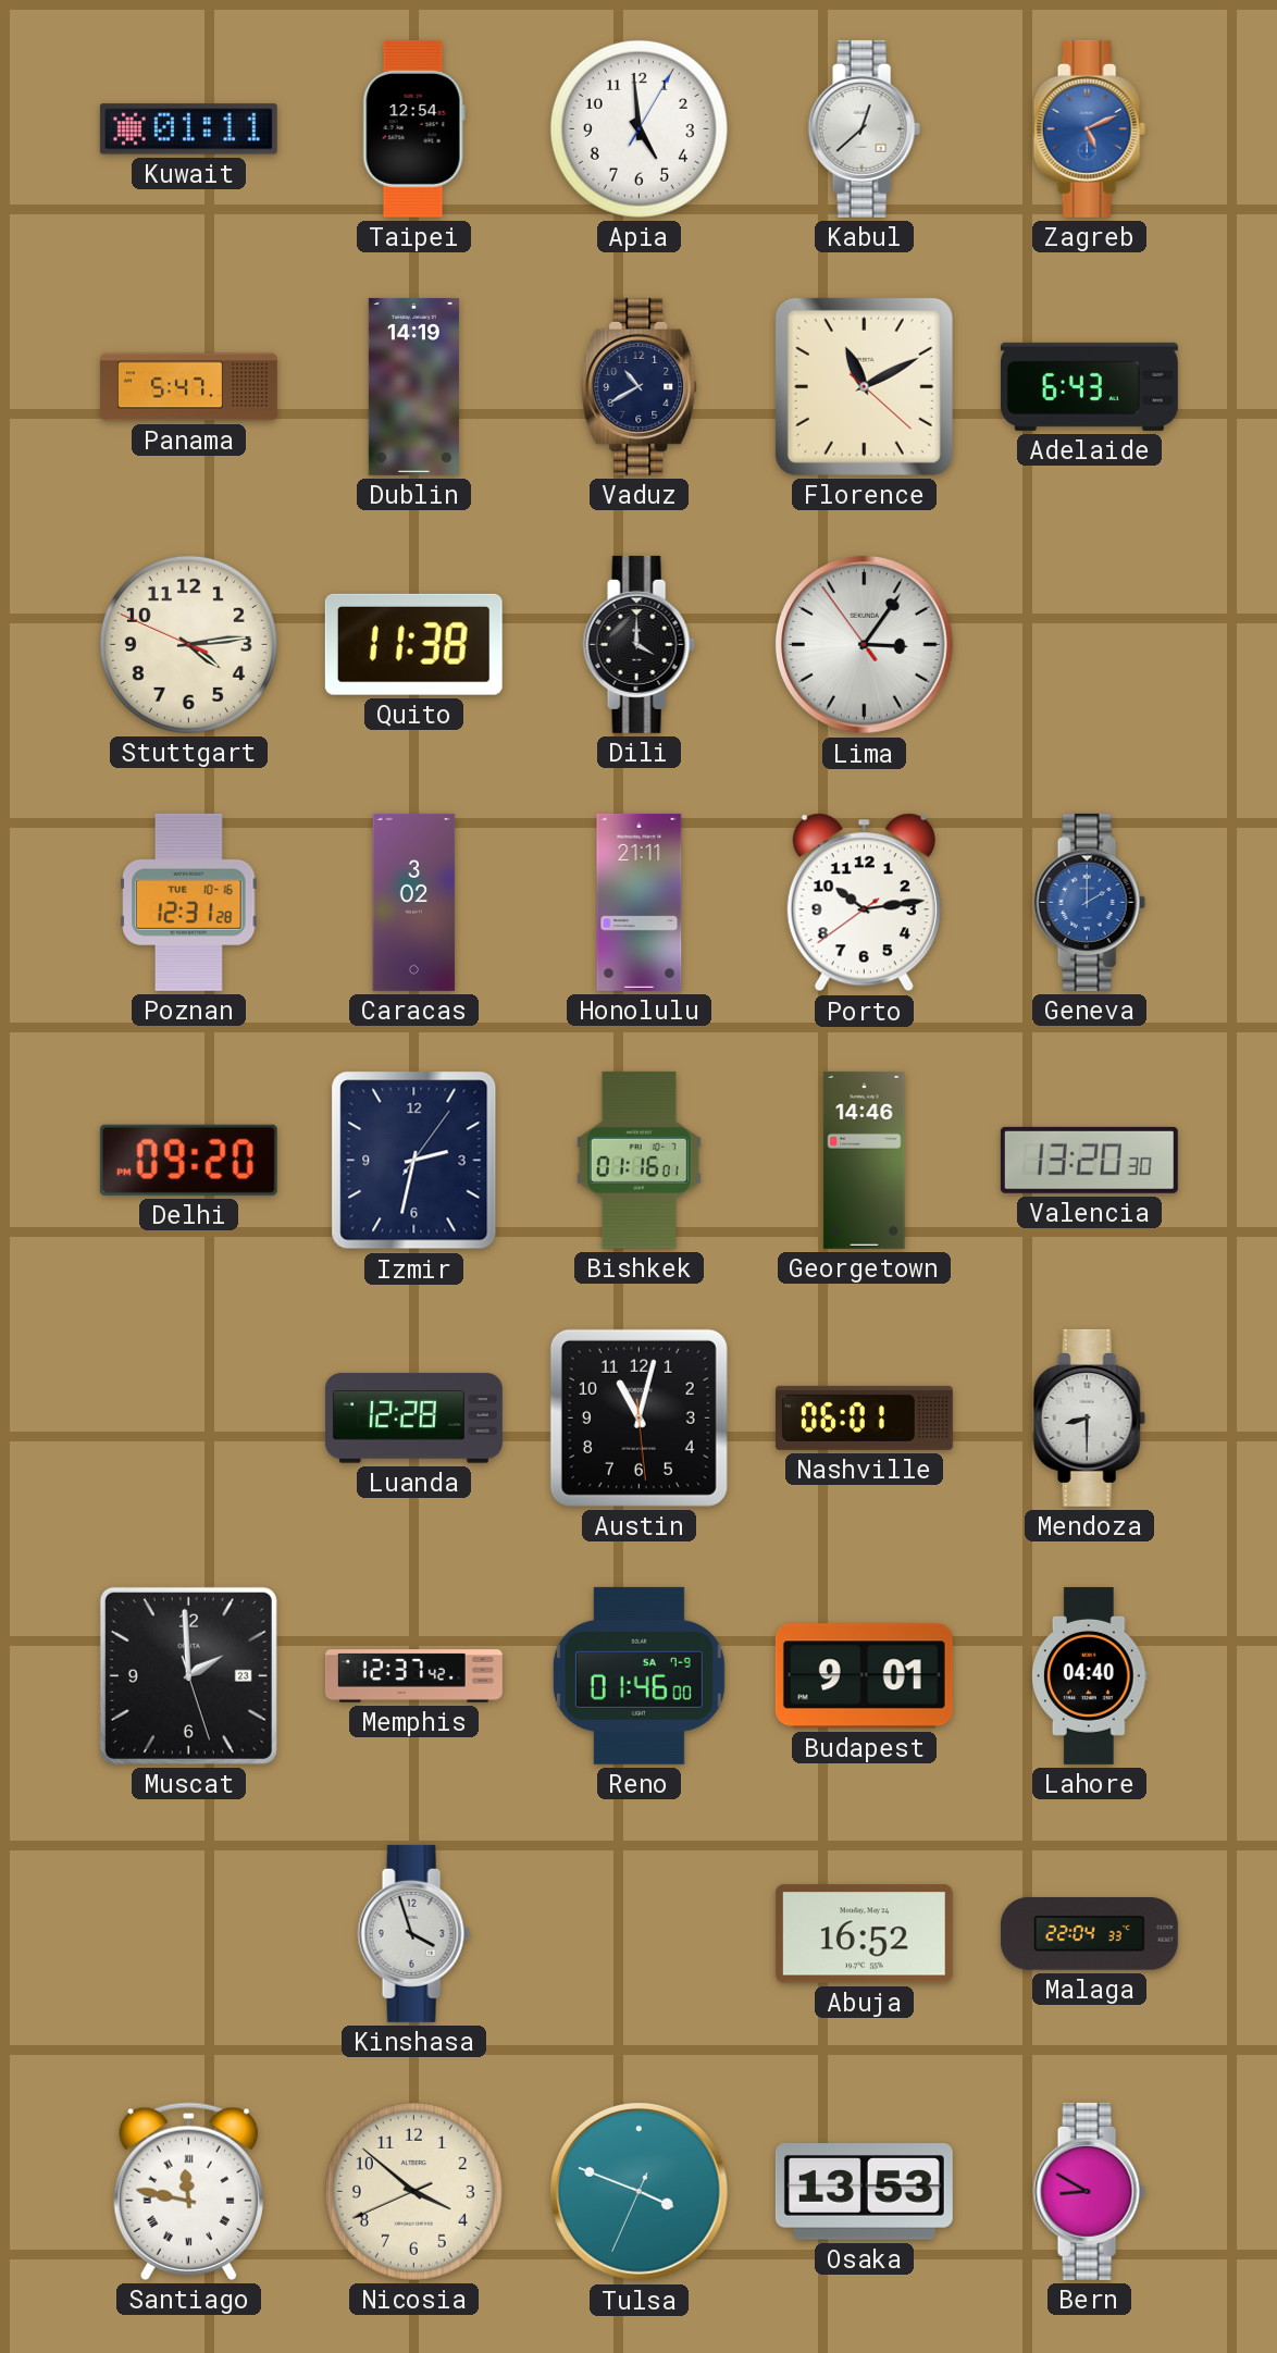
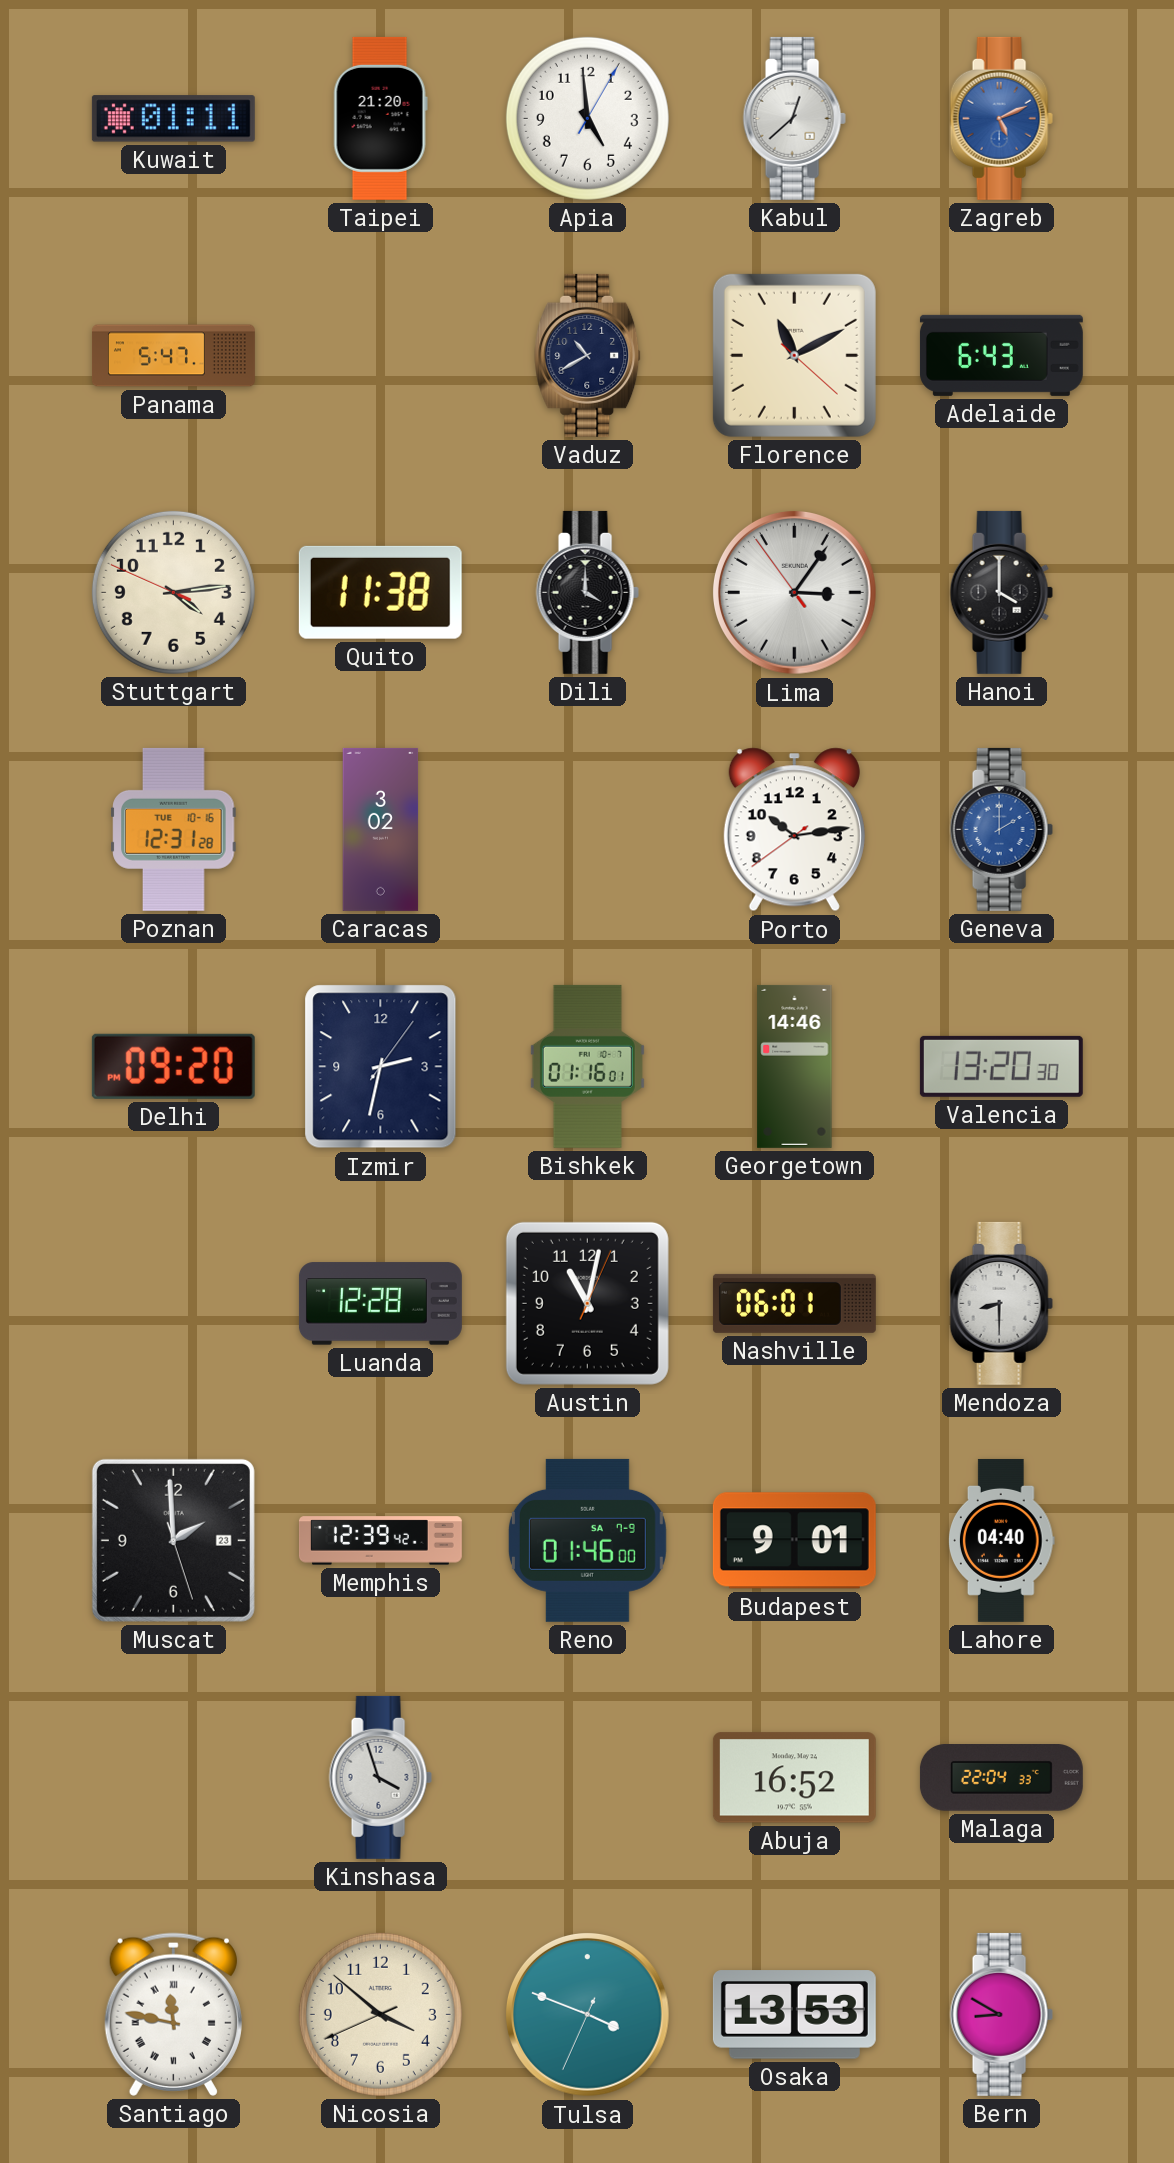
Taipei: 12:54 -> 21:20 (380, 118)
Dublin: 14:19 -> none (413, 386)
Hanoi: none -> 4:00 (1001, 592)
Honolulu: 21:11 -> none (640, 902)
Austin: 11:02:29 -> 11:02:04 (587, 1303)
Memphis: 12:37 -> 12:39 (380, 1541)
